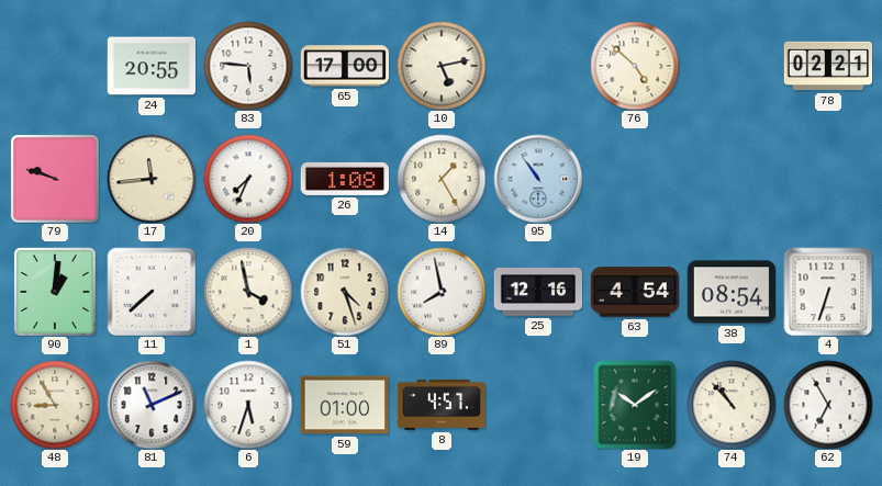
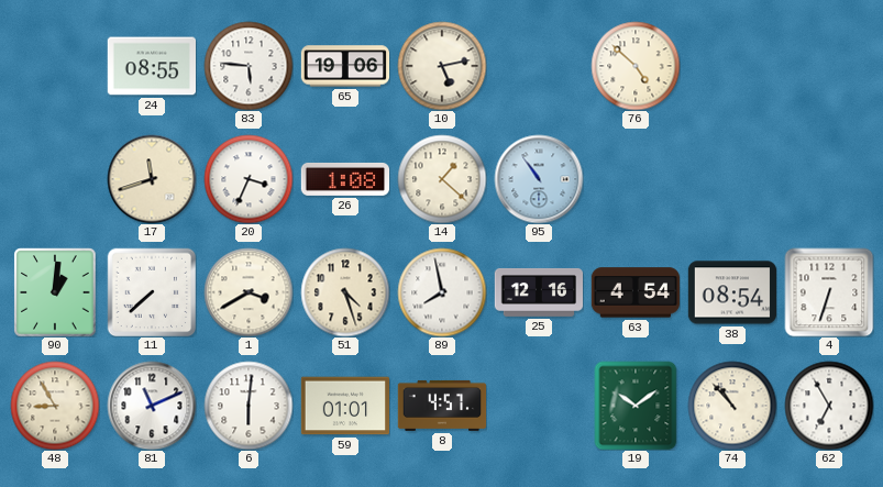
24: 20:55 -> 08:55 (151, 66)
65: 17:00 -> 19:06 (345, 66)
78: 02:21 -> none (828, 66)
79: 9:48 -> none (55, 179)
17: 11:44 -> 11:42 (152, 179)
20: 7:34 -> 3:34 (249, 179)
14: 1:25 -> 1:22 (442, 179)
1: 3:58 -> 3:40 (249, 292)
6: 5:33 -> 6:01 (249, 406)
59: 01:00 -> 01:01 (344, 406)
